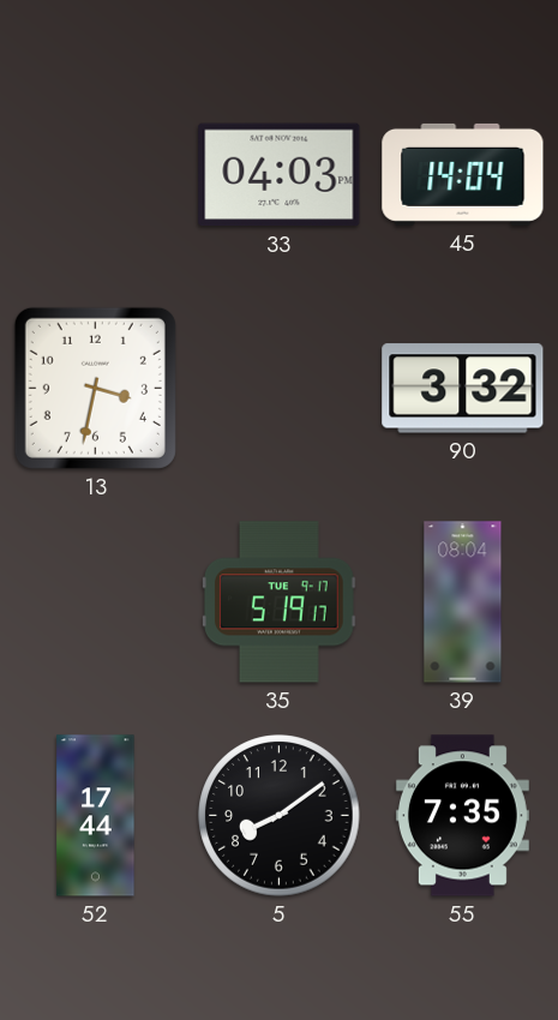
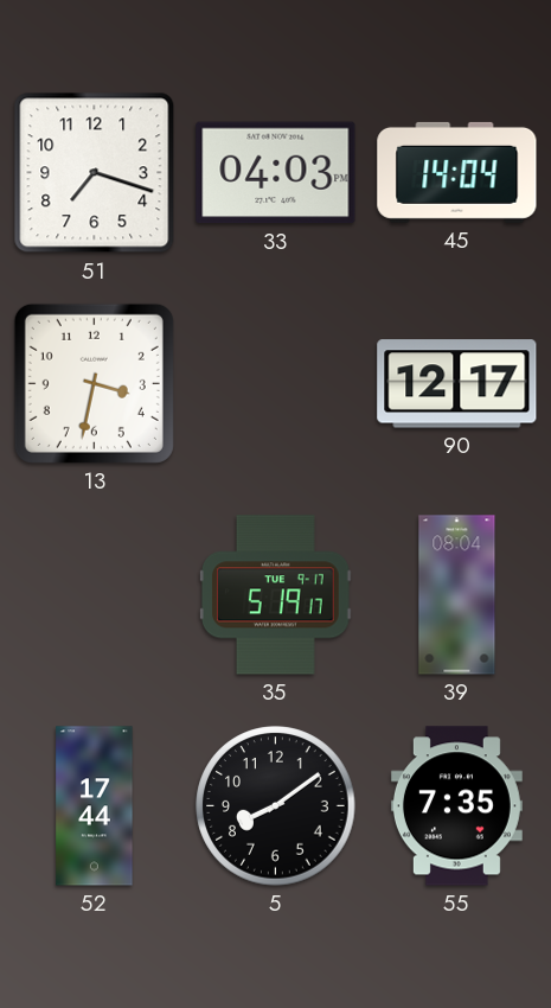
51: none -> 7:18 (95, 173)
90: 3:32 -> 12:17 (457, 384)
